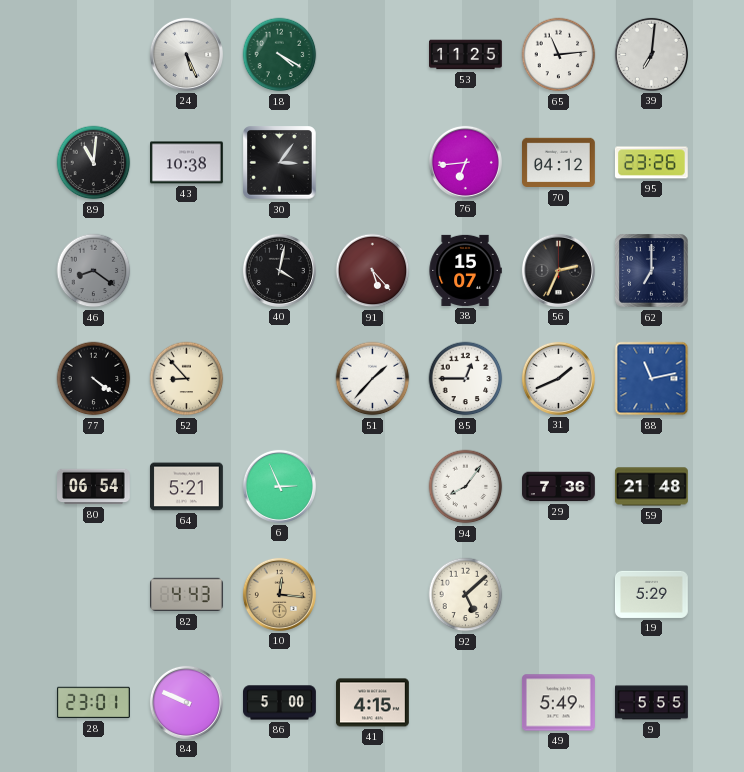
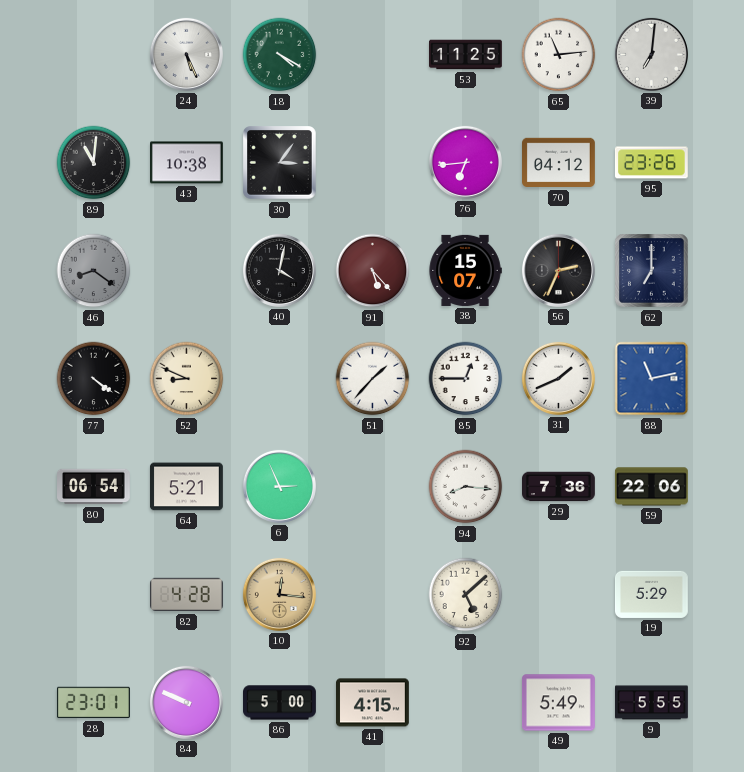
52: 8:53 -> 8:49 (187, 379)
94: 8:06 -> 8:16 (466, 487)
59: 21:48 -> 22:06 (651, 487)
82: 4:43 -> 4:28 (187, 595)
